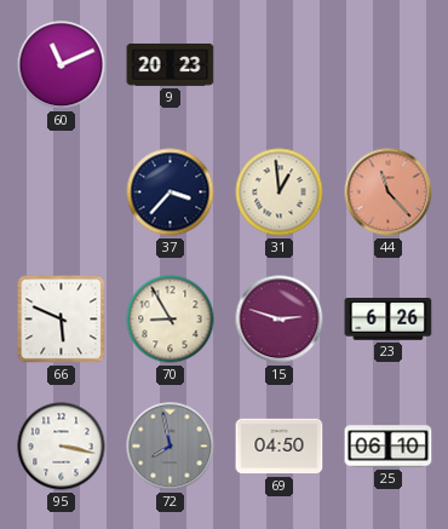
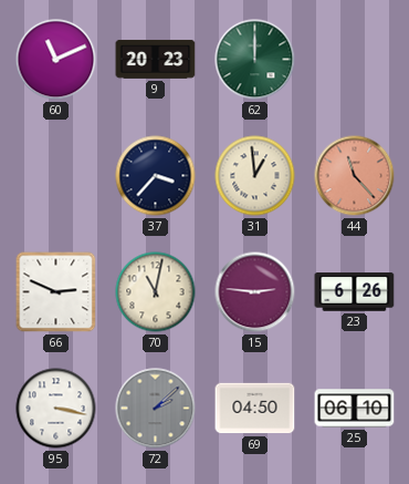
62: none -> 12:00 (255, 60)
66: 5:49 -> 2:49 (56, 292)
70: 8:55 -> 11:02 (156, 292)
15: 2:48 -> 2:46 (255, 292)
72: 7:58 -> 2:08 (156, 409)
